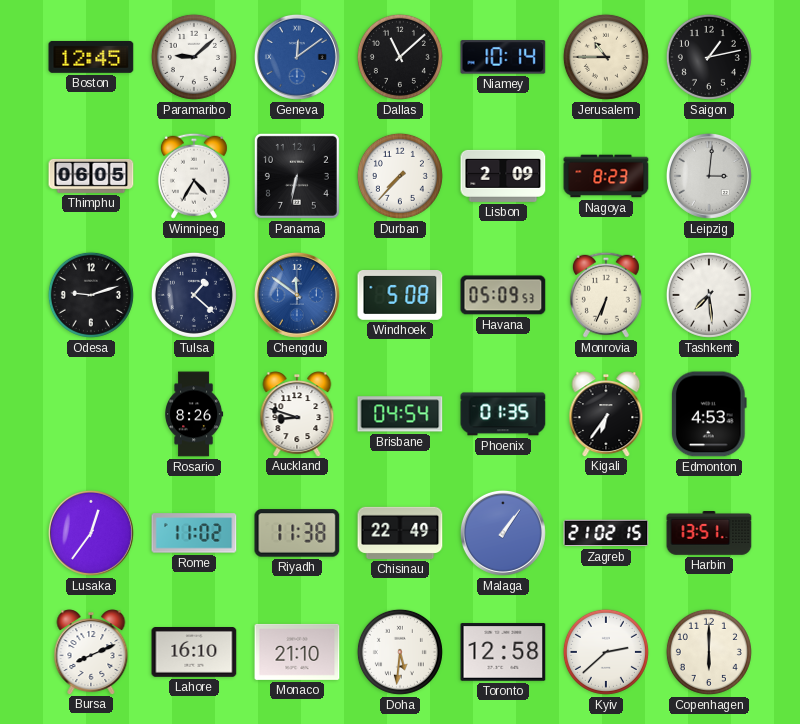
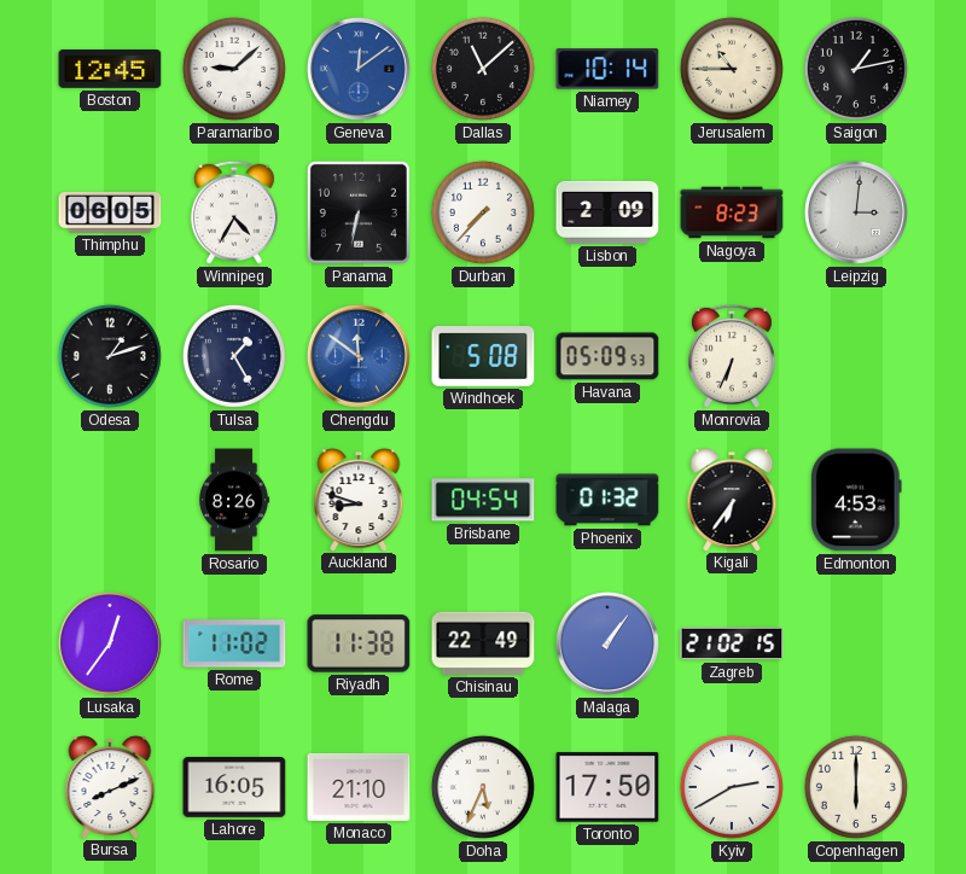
Odesa: 9:12 -> 1:12 (110, 356)
Tulsa: 1:22 -> 1:25 (234, 356)
Tashkent: 7:29 -> none (709, 295)
Phoenix: 01:35 -> 01:32 (607, 500)
Harbin: 13:51 -> none (709, 533)
Lahore: 16:10 -> 16:05 (234, 788)
Doha: 5:31 -> 5:34 (483, 787)
Toronto: 12:58 -> 17:50 (607, 787)
Kyiv: 2:38 -> 2:40 (732, 787)
